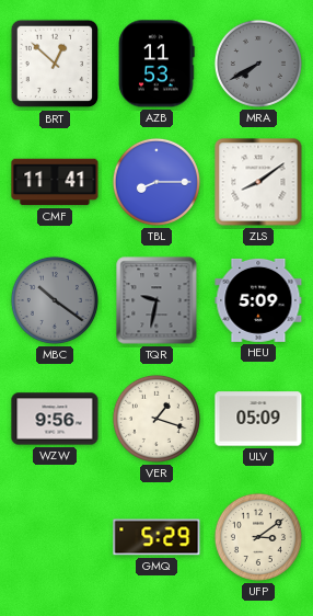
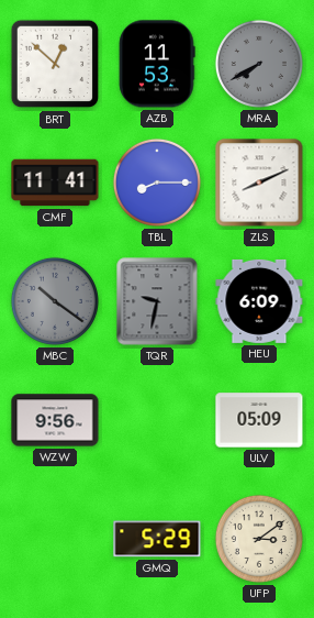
ZLS: 8:09 -> 8:11 (259, 183)
HEU: 5:09 -> 6:09 (259, 301)
VER: 1:18 -> none (156, 419)
